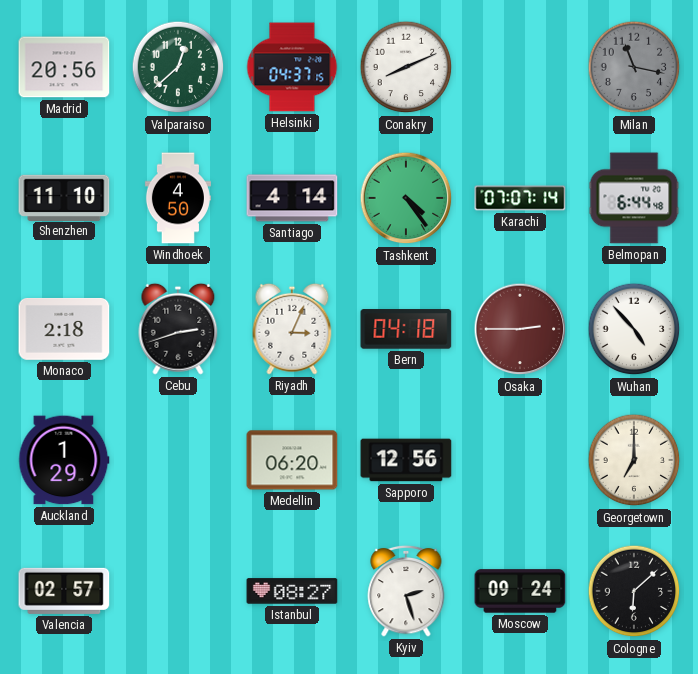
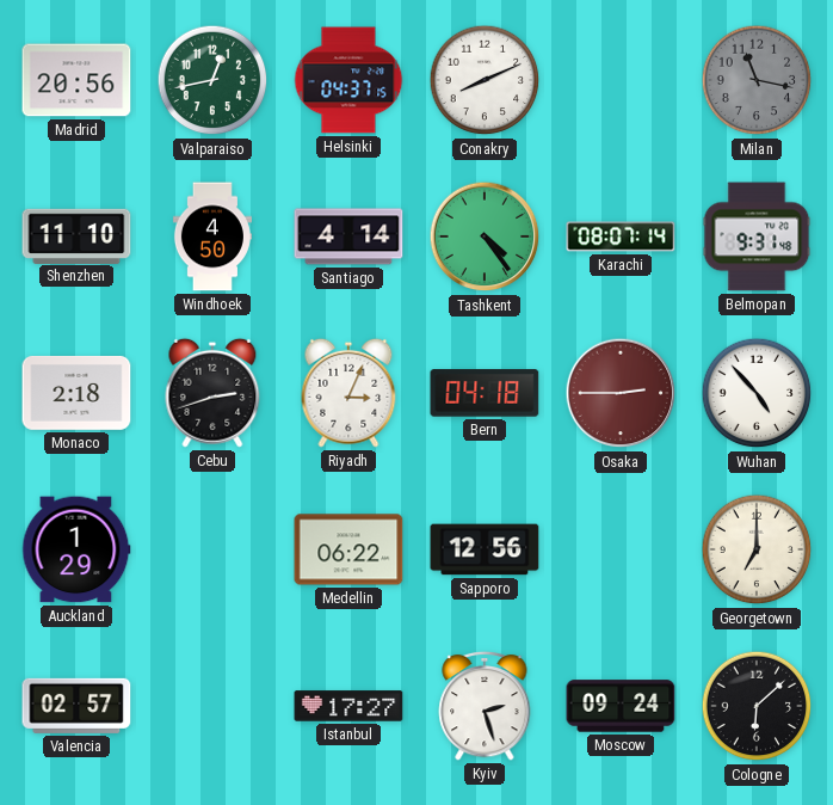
Valparaiso: 12:38 -> 12:43 (212, 80)
Karachi: 07:07 -> 08:07 (621, 236)
Belmopan: 6:44 -> 9:31 (757, 236)
Medellin: 06:20 -> 06:22 (348, 549)
Istanbul: 08:27 -> 17:27 (348, 706)
